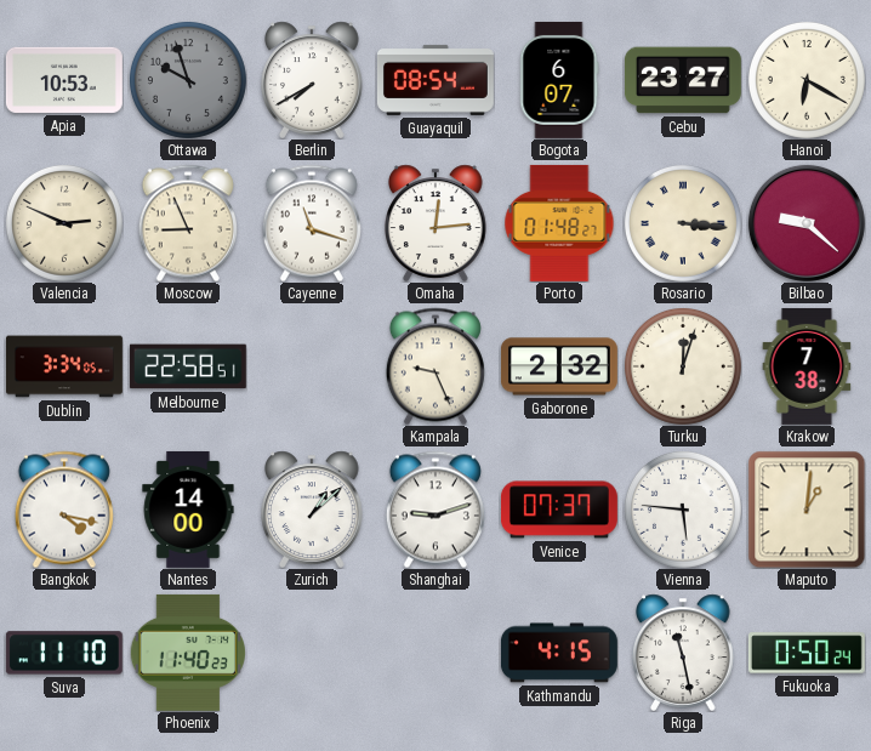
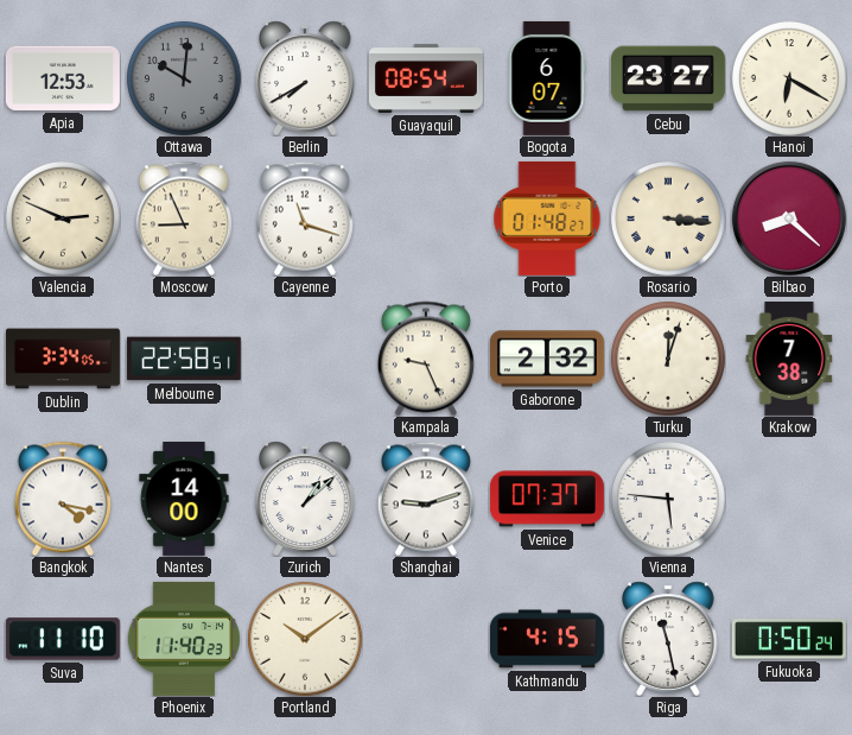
Apia: 10:53 -> 12:53 (63, 78)
Ottawa: 9:57 -> 10:01 (184, 78)
Omaha: 12:14 -> none (435, 223)
Bilbao: 9:22 -> 8:22 (789, 218)
Maputo: 1:01 -> none (807, 510)
Portland: none -> 10:09 (305, 639)
